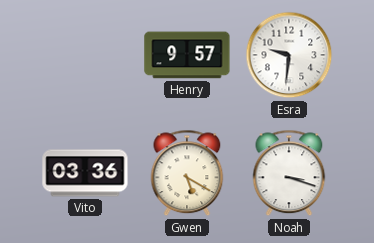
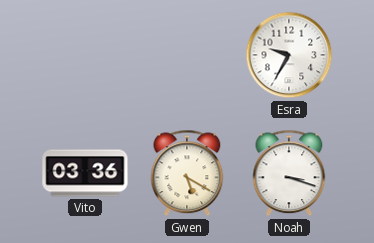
Henry: 9:57 -> none (187, 55)
Esra: 9:31 -> 9:35 (289, 55)
